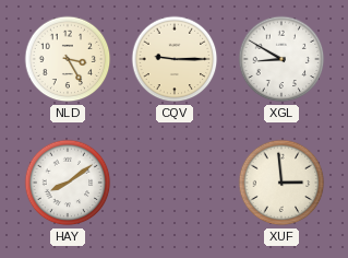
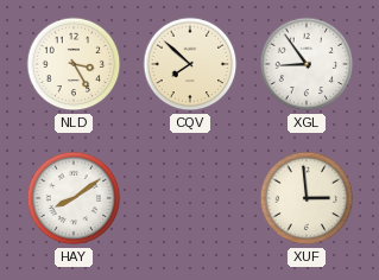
CQV: 9:15 -> 7:52 (190, 64)
XGL: 8:50 -> 8:54 (307, 64)
